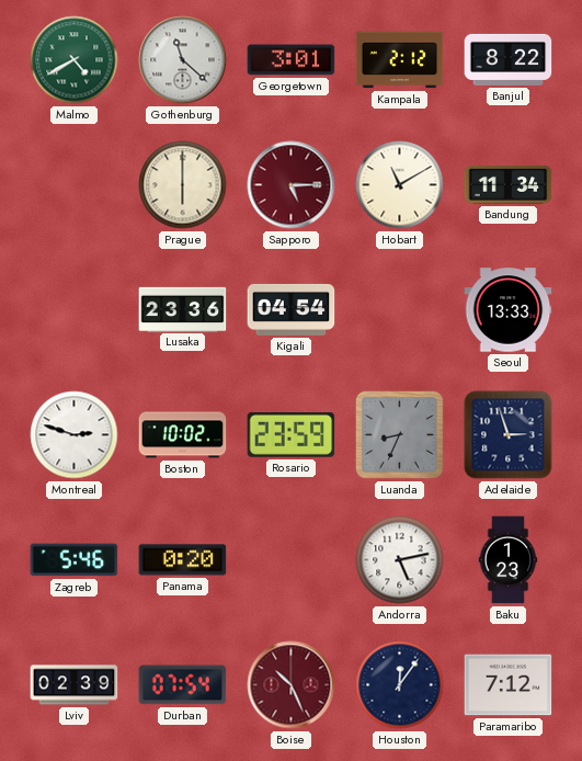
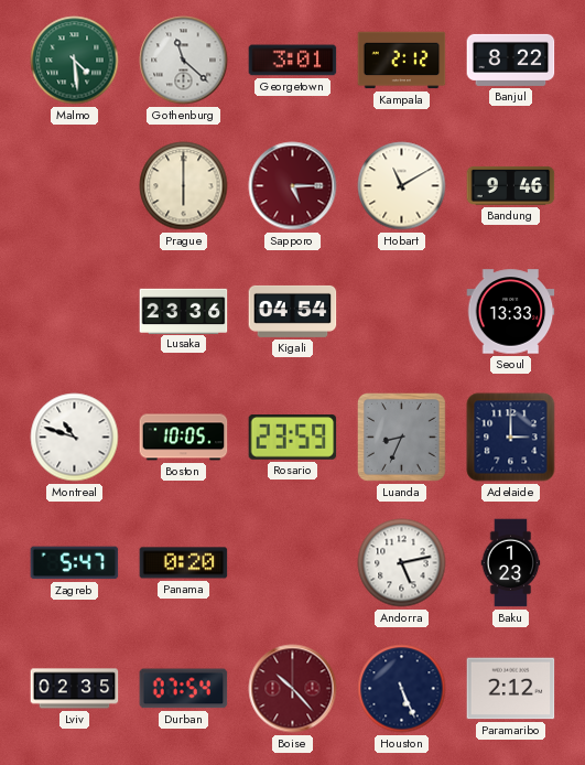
Malmo: 4:40 -> 4:29 (75, 61)
Bandung: 11:34 -> 9:46 (511, 185)
Montreal: 2:48 -> 10:48 (75, 438)
Boston: 10:02 -> 10:05 (184, 438)
Adelaide: 2:57 -> 3:00 (511, 438)
Zagreb: 5:46 -> 5:47 (75, 563)
Lviv: 02:39 -> 02:35 (75, 689)
Boise: 10:26 -> 10:23 (293, 689)
Houston: 12:06 -> 5:26 (402, 689)
Paramaribo: 7:12 -> 2:12 (511, 689)
